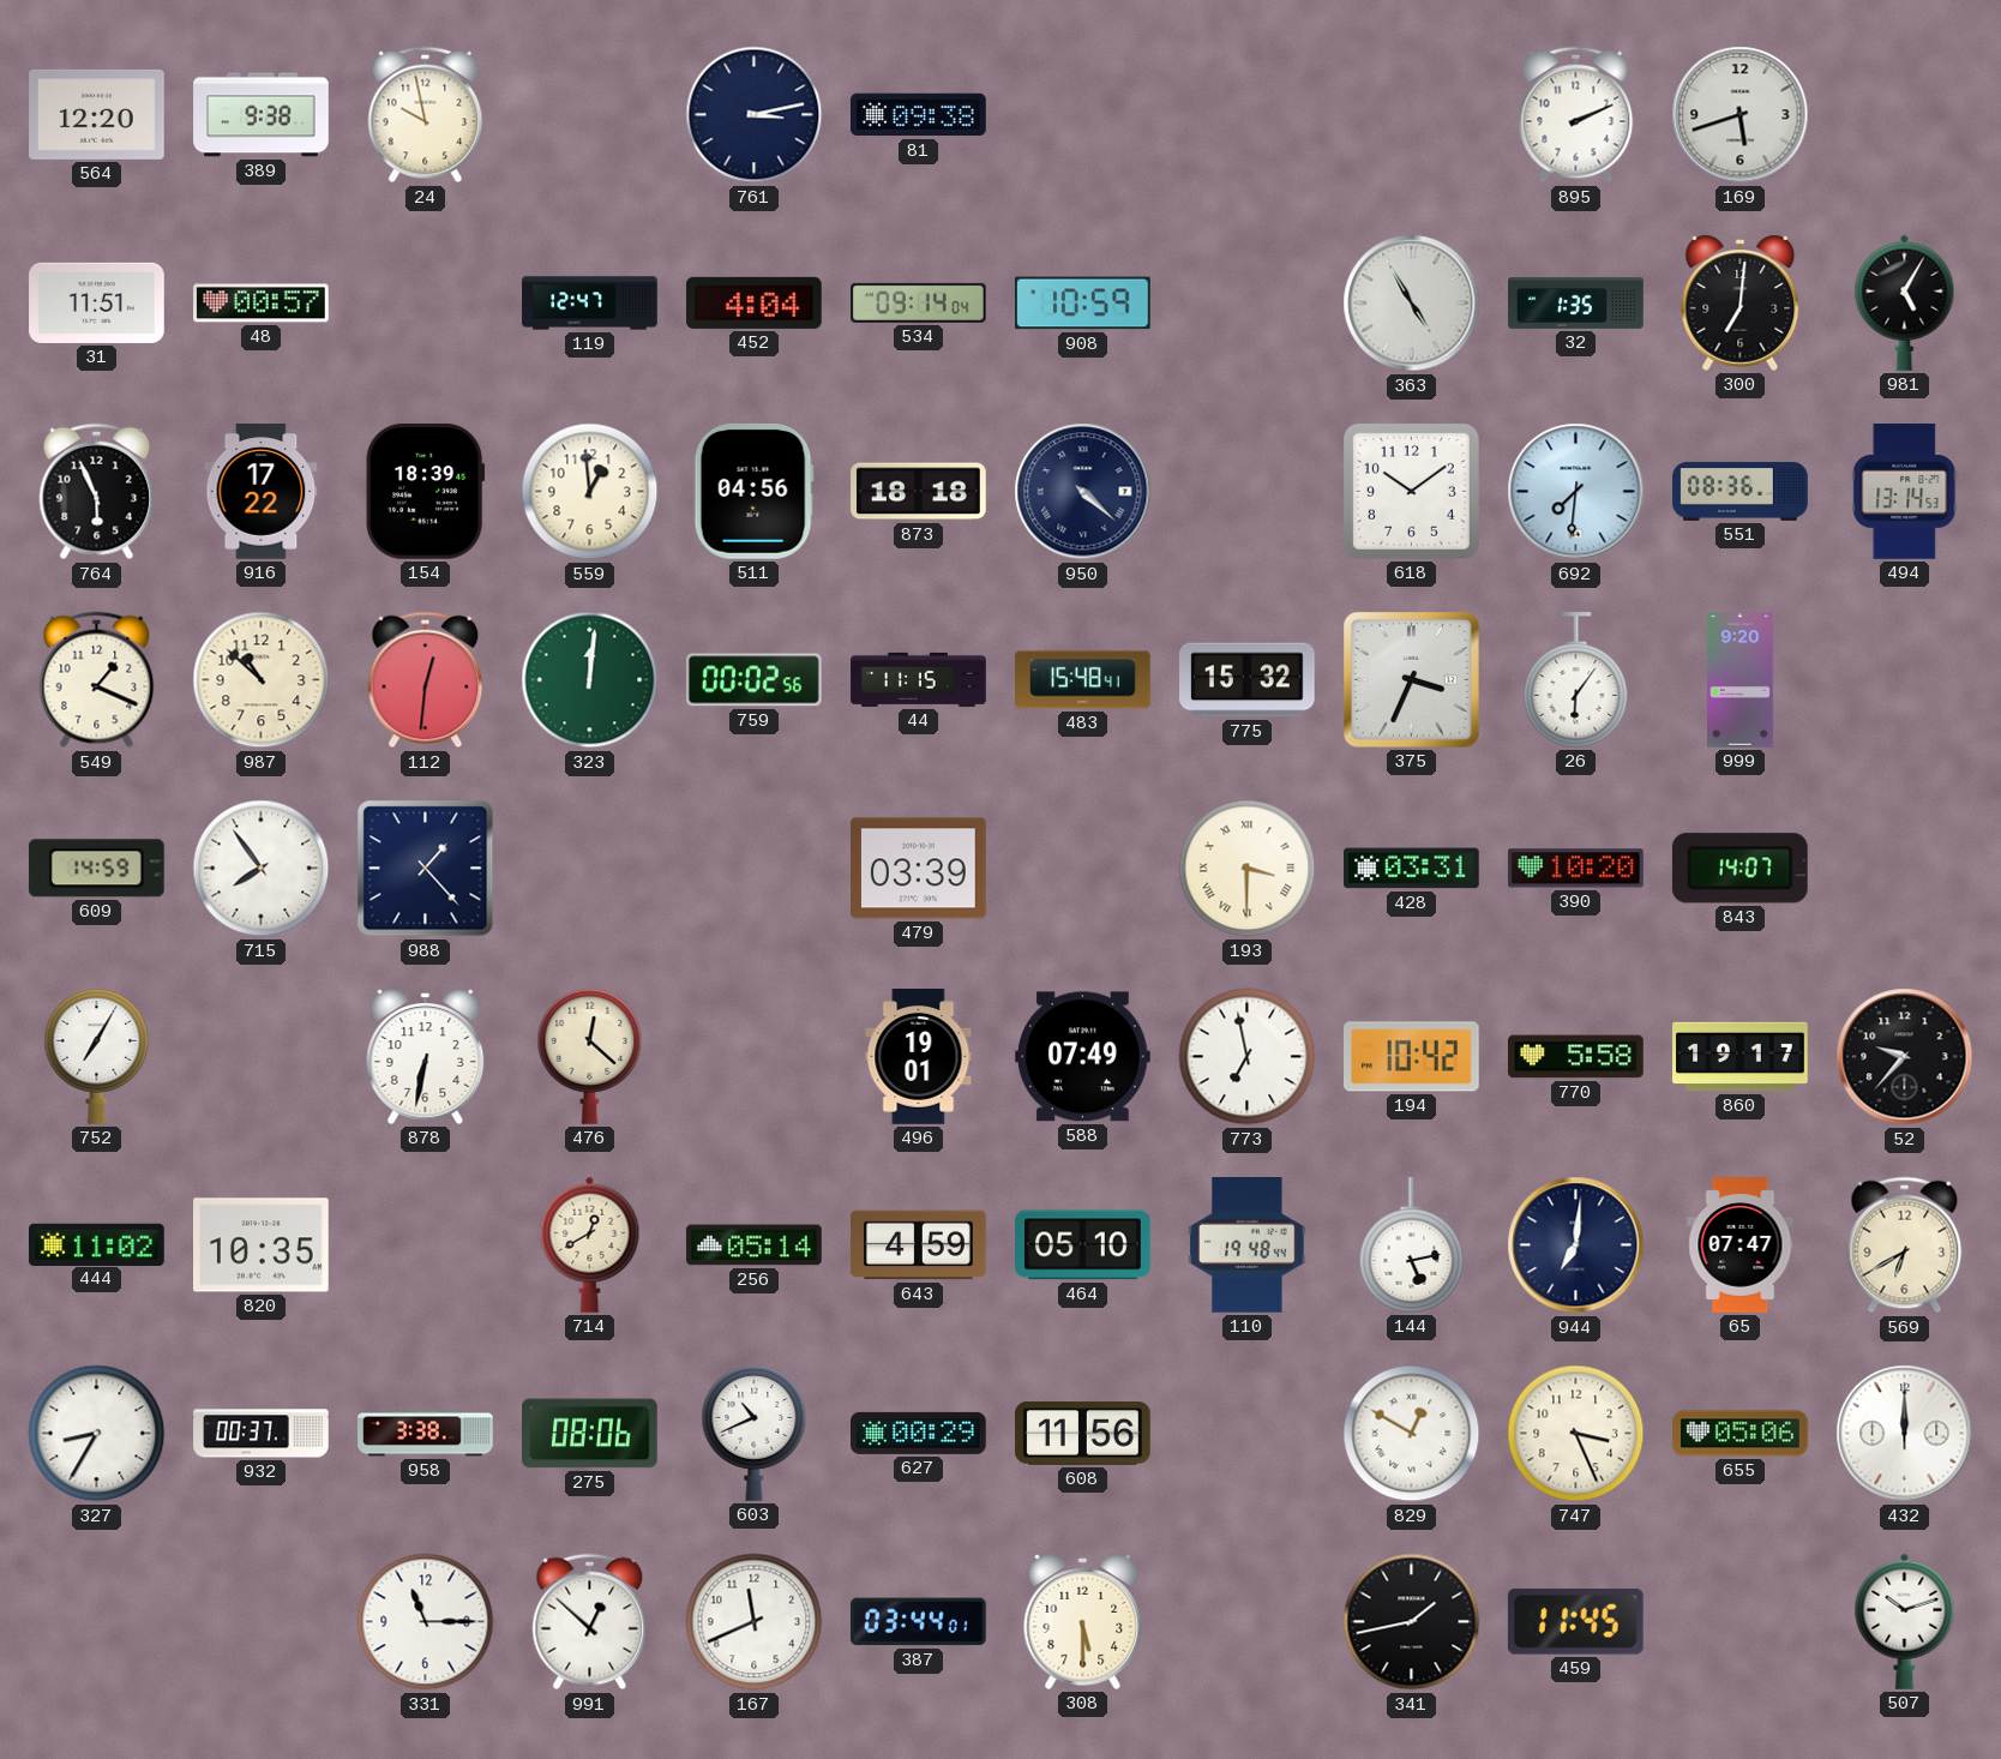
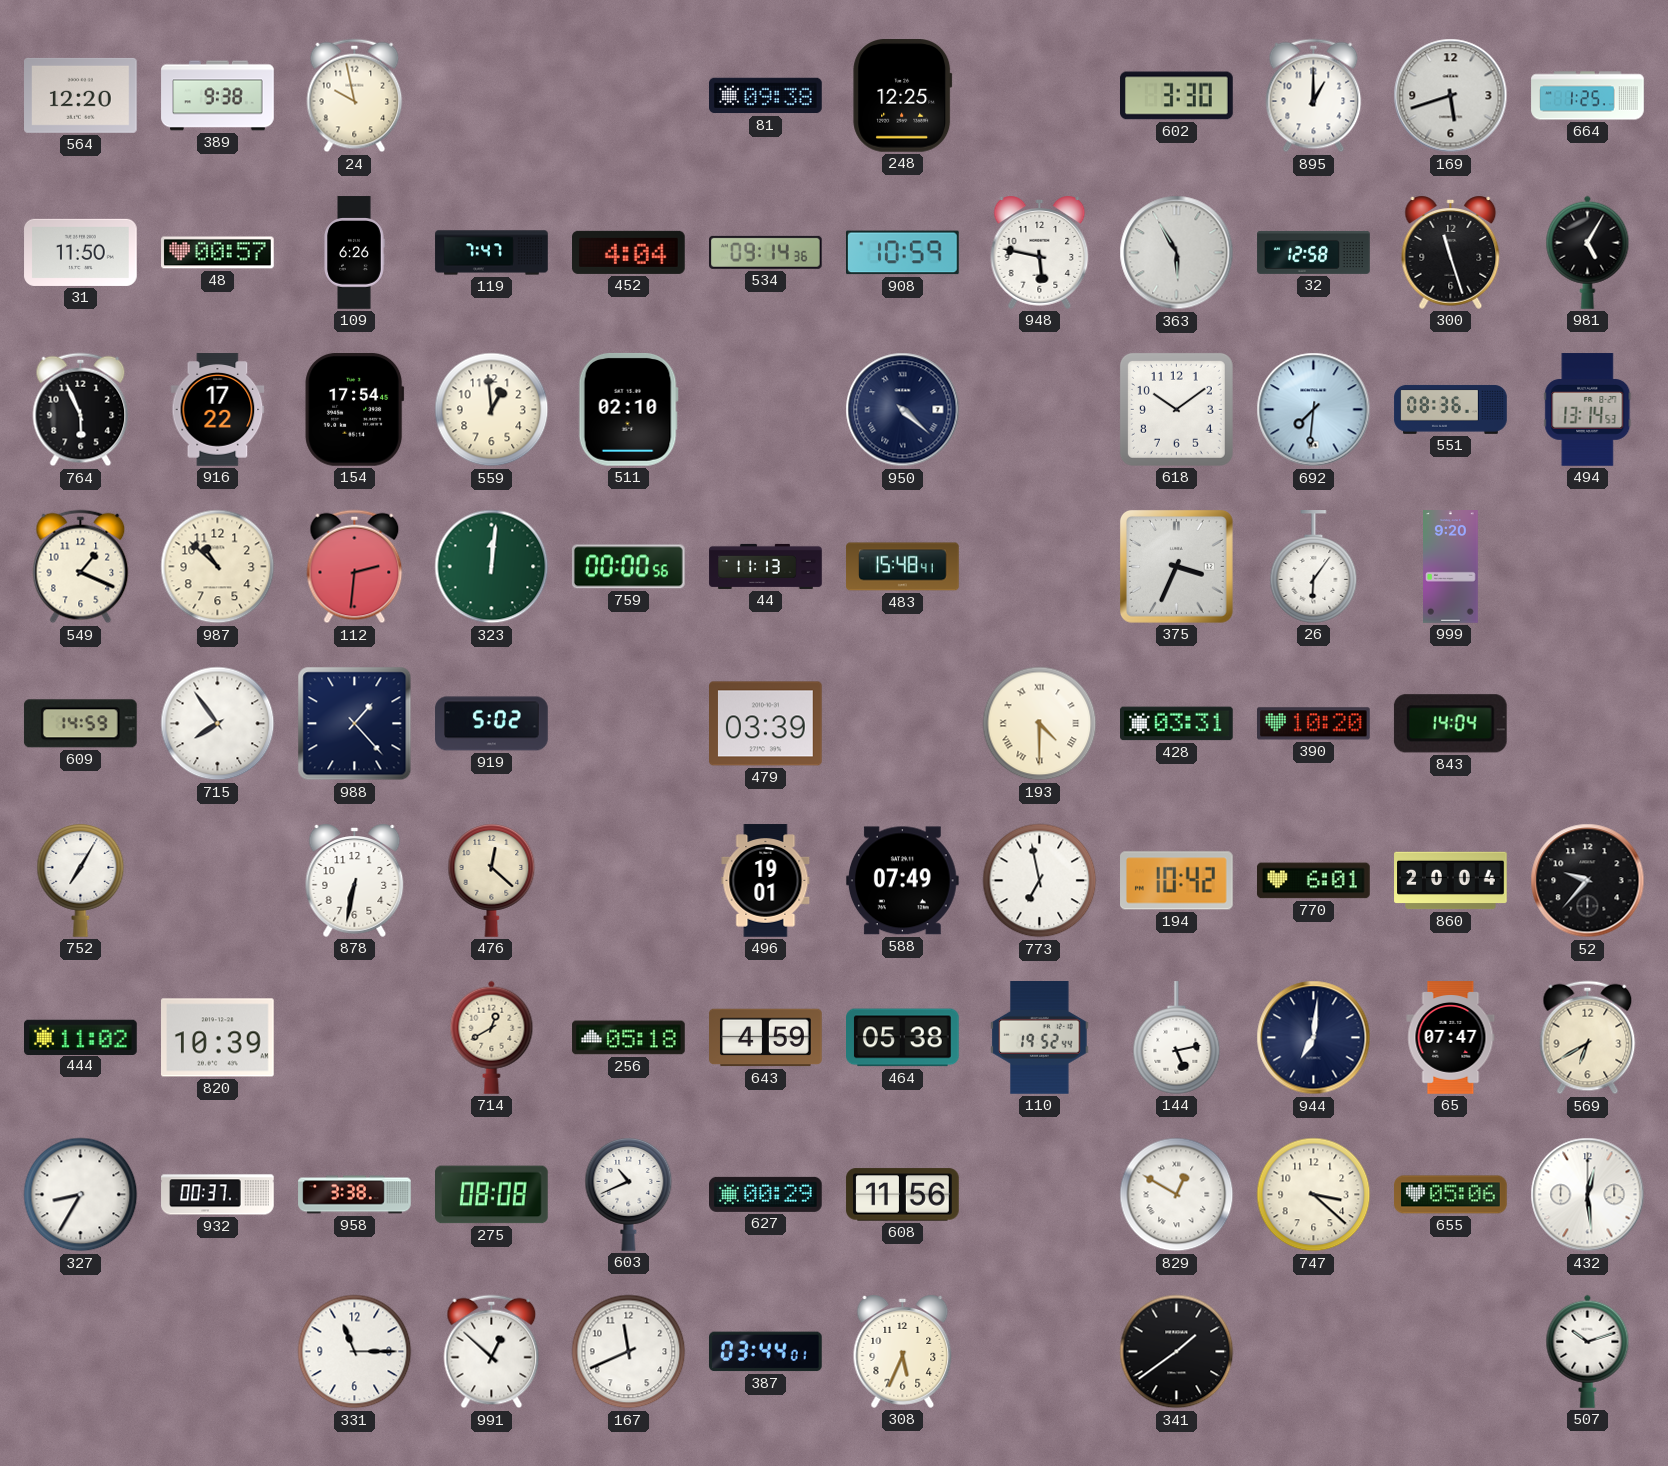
761: 3:13 -> none (755, 115)
248: none -> 12:25 (903, 96)
602: none -> 3:30 (1177, 96)
895: 2:11 -> 1:00 (1314, 96)
664: none -> 1:25 (1588, 96)
31: 11:51 -> 11:50 (81, 252)
109: none -> 6:26 (354, 253)
119: 12:47 -> 7:47 (492, 253)
534: 09:14:04 -> 09:14:36 (766, 252)
948: none -> 5:47 (1040, 252)
363: 4:55 -> 5:55 (1177, 253)
32: 1:35 -> 12:58 (1314, 252)
300: 7:01 -> 11:27 (1451, 252)
154: 18:39 -> 17:54 (355, 410)
511: 04:56 -> 02:10 (628, 409)
873: 18:18 -> none (919, 492)
112: 12:31 -> 2:31 (355, 567)
759: 00:02 -> 00:00 (628, 567)
44: 11:15 -> 11:13 (766, 566)
775: 15:32 -> none (1248, 680)
919: none -> 5:02 (492, 724)
193: 3:30 -> 4:30 (1040, 724)
843: 14:07 -> 14:04 (1450, 724)
770: 5:58 -> 6:01 (1314, 881)
860: 19:17 -> 20:04 (1451, 881)
820: 10:35 -> 10:39 (218, 1038)
256: 05:14 -> 05:18 (629, 1038)
464: 05:10 -> 05:38 (903, 1038)
110: 19:48 -> 19:52 (1040, 1038)
275: 08:06 -> 08:08 (492, 1195)
747: 3:26 -> 3:22 (1314, 1195)
432: 12:00 -> 12:29 (1588, 1195)
308: 5:30 -> 5:34 (903, 1351)
341: 1:43 -> 1:39 (1177, 1352)
459: 11:45 -> none (1575, 1621)
